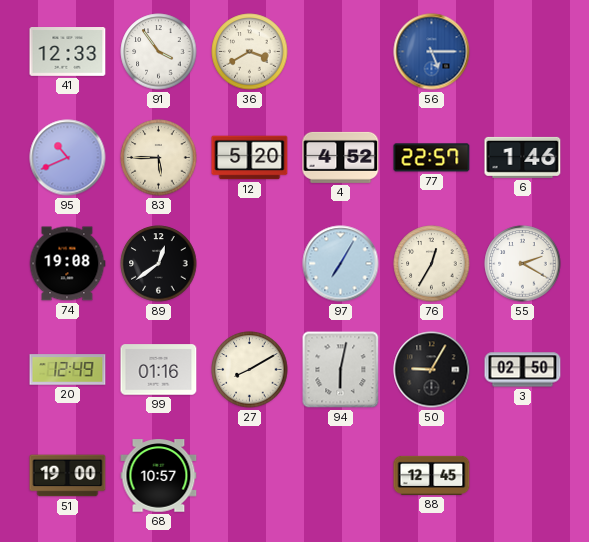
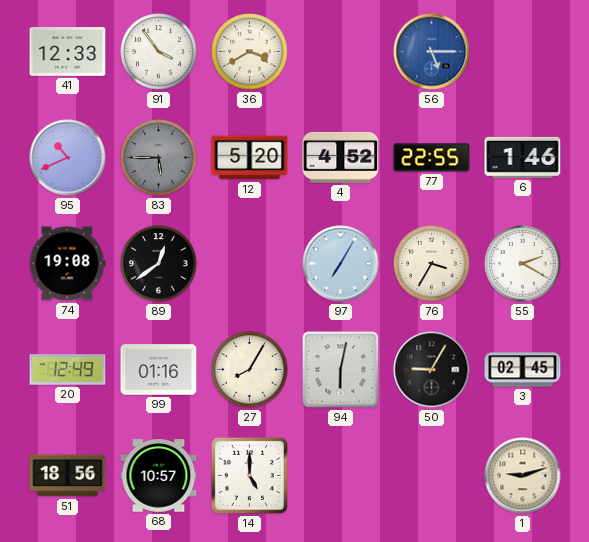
83 dial: cream -> grey (159, 158)
77: 22:57 -> 22:55 (432, 158)
76: 12:35 -> 3:35 (432, 264)
27: 8:10 -> 8:05 (250, 370)
3: 02:50 -> 02:45 (523, 370)
51: 19:00 -> 18:56 (68, 476)
14: none -> 5:00 (249, 475)
88: 12:45 -> none (432, 475)
1: none -> 9:12 (523, 476)
